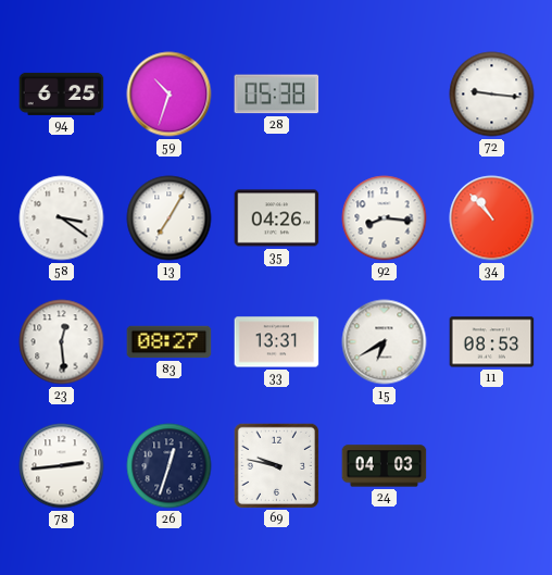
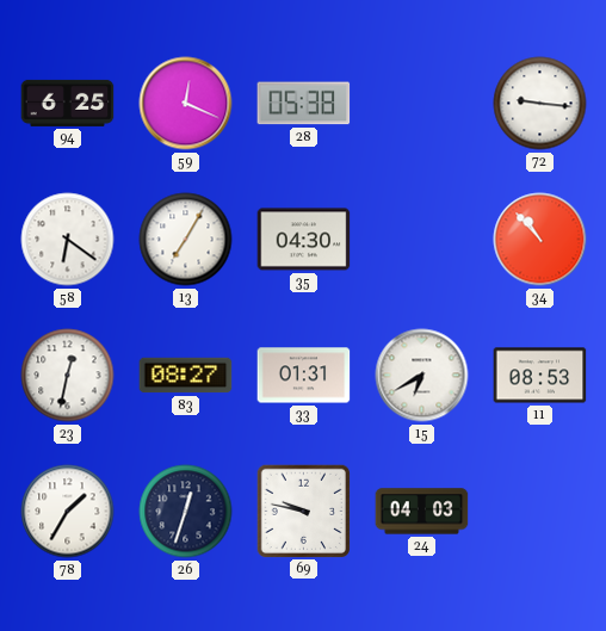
59: 10:33 -> 12:19 (186, 104)
58: 3:21 -> 6:21 (68, 240)
35: 04:26 -> 04:30 (304, 240)
92: 8:16 -> none (385, 218)
23: 12:29 -> 12:32 (68, 376)
33: 13:31 -> 01:31 (304, 376)
78: 2:44 -> 1:35 (68, 512)
